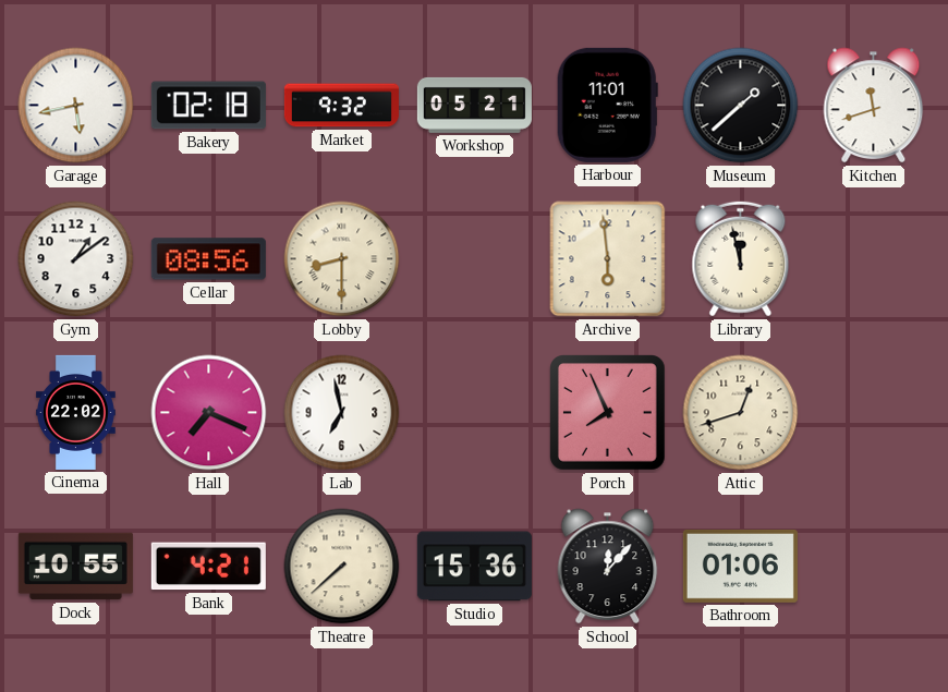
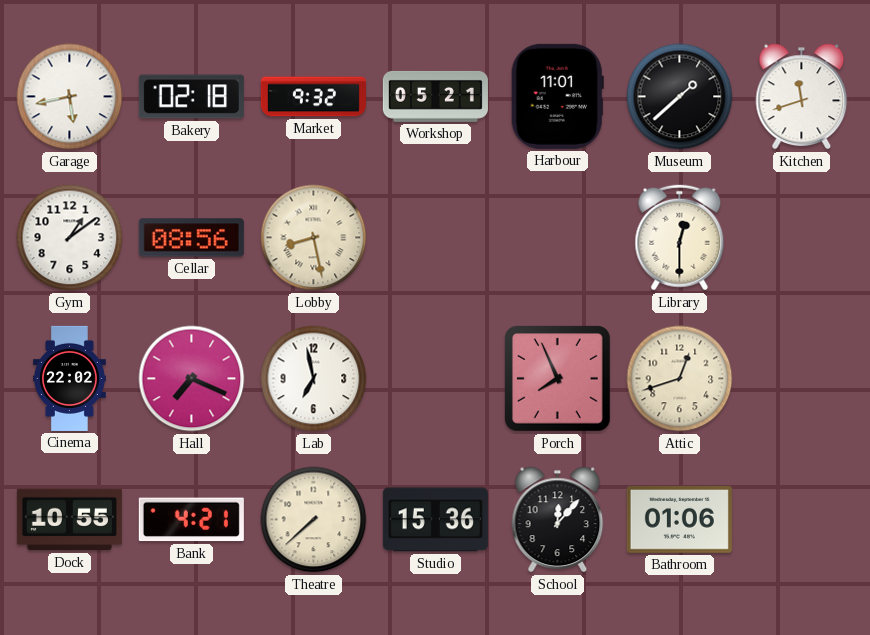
Lobby: 8:30 -> 8:28 (314, 238)
Archive: 5:59 -> none (608, 259)
Library: 11:58 -> 12:30 (680, 238)
